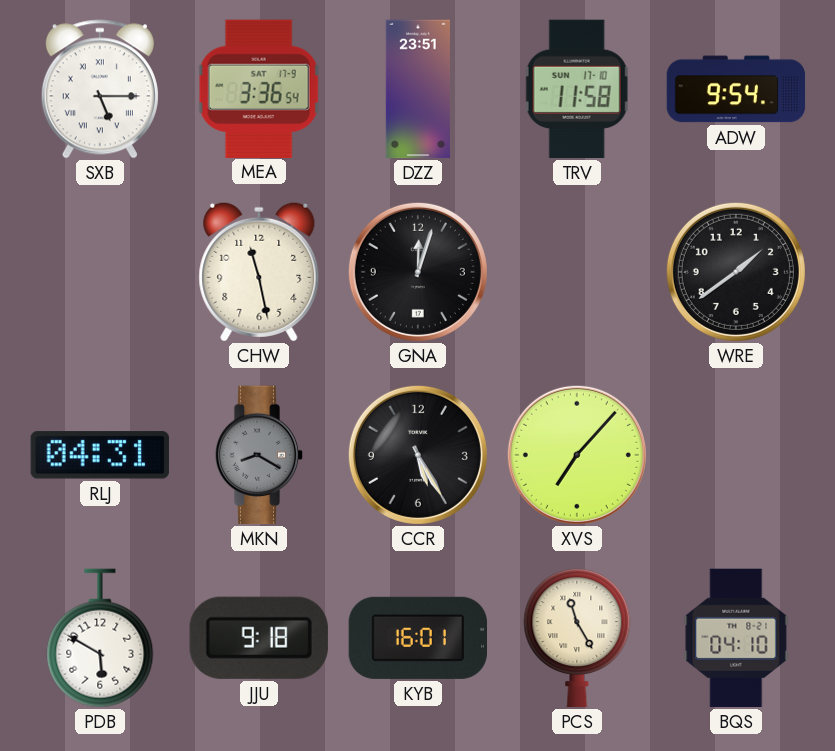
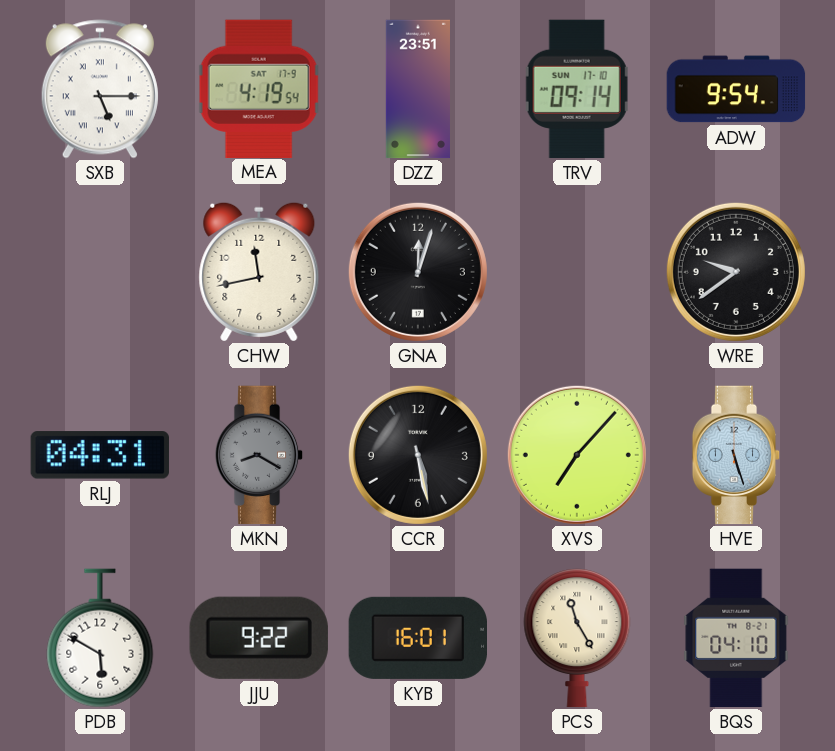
MEA: 3:36 -> 4:19 (259, 88)
TRV: 11:58 -> 09:14 (577, 89)
CHW: 11:28 -> 11:43 (259, 272)
WRE: 1:39 -> 9:39 (736, 272)
CCR: 5:25 -> 5:28 (418, 455)
HVE: none -> 5:27 (736, 455)
JJU: 9:18 -> 9:22 (259, 638)
